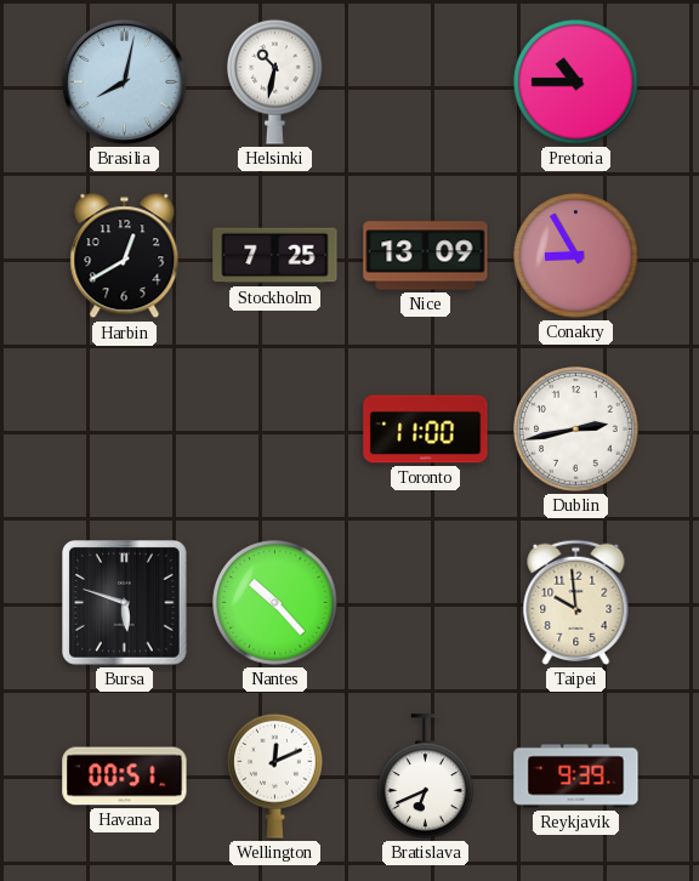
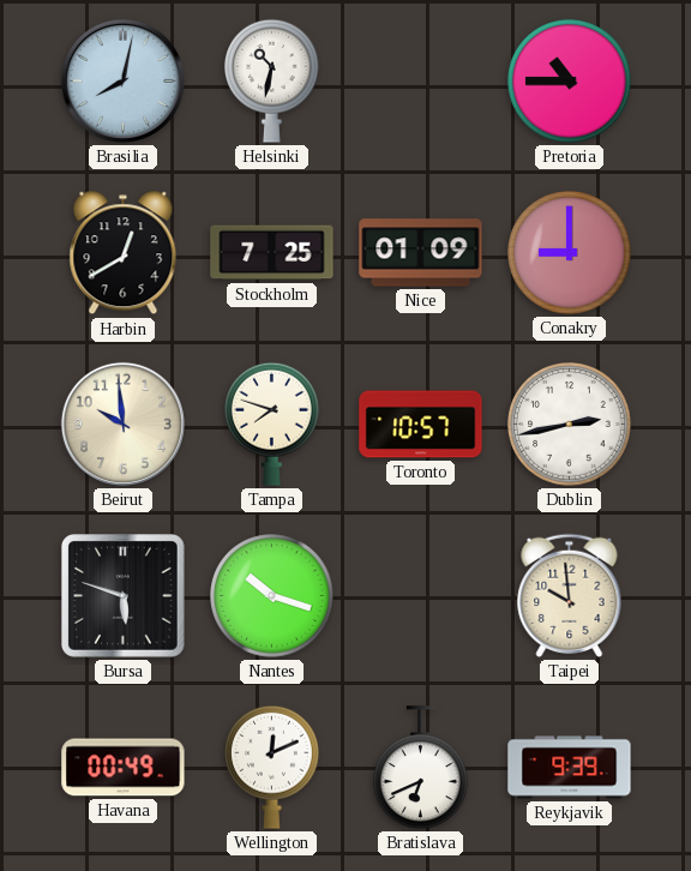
Nice: 13:09 -> 01:09 (421, 253)
Conakry: 8:55 -> 9:00 (570, 253)
Beirut: none -> 9:59 (122, 424)
Tampa: none -> 7:48 (272, 424)
Toronto: 11:00 -> 10:57 (421, 425)
Nantes: 10:23 -> 10:18 (272, 596)
Havana: 00:51 -> 00:49 (124, 768)
